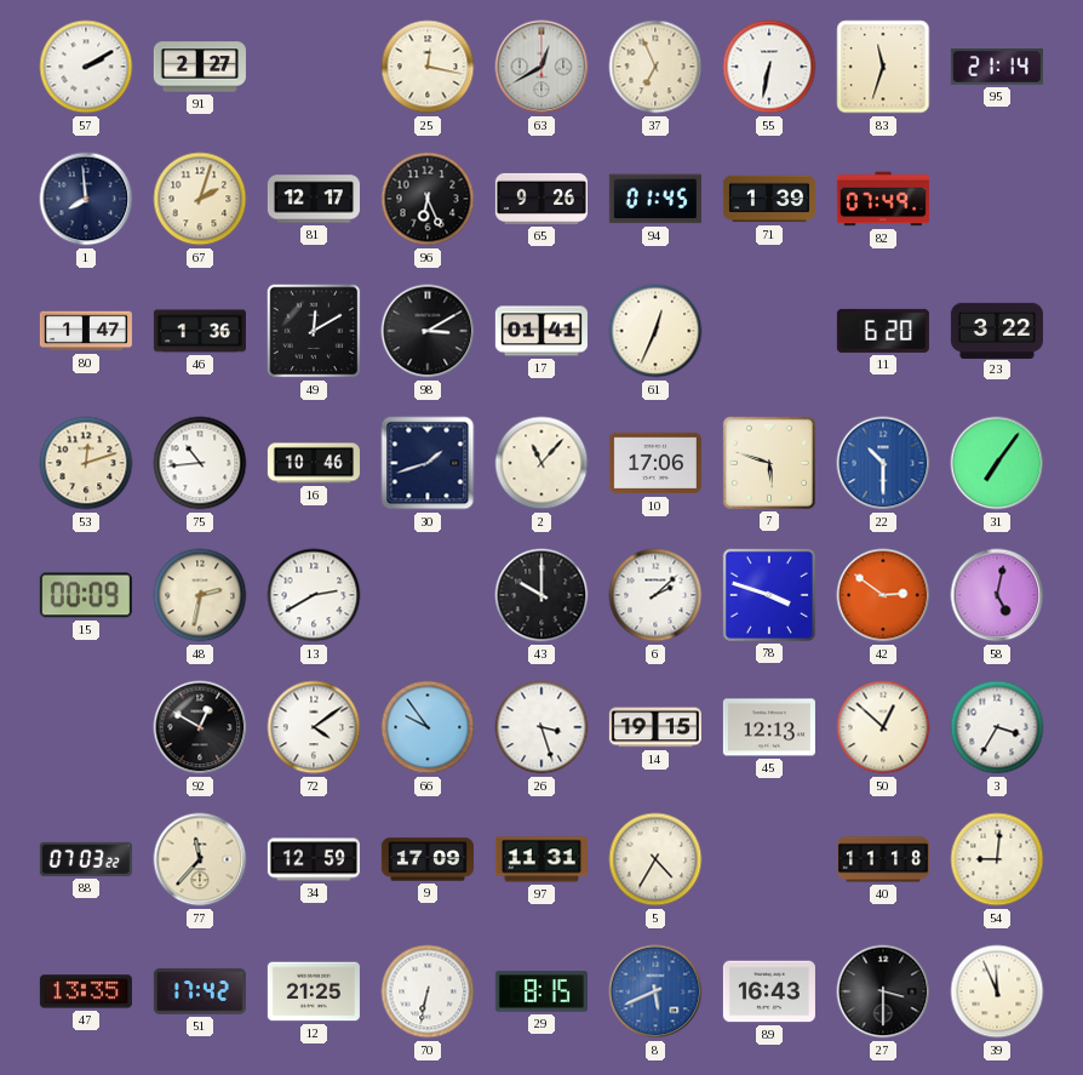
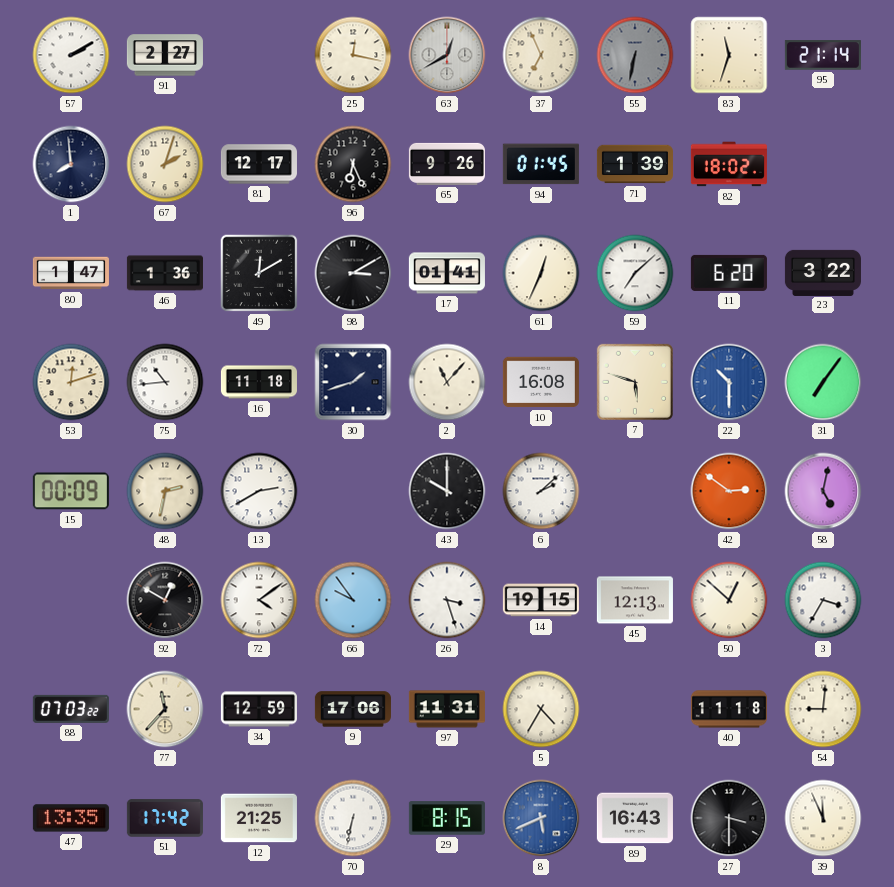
55 dial: white -> grey (635, 55)
82: 07:49 -> 18:02 (729, 164)
59: none -> 7:08 (635, 273)
16: 10:46 -> 11:18 (259, 382)
10: 17:06 -> 16:08 (541, 382)
78: 3:48 -> none (769, 595)
9: 17:09 -> 17:06 (353, 709)
